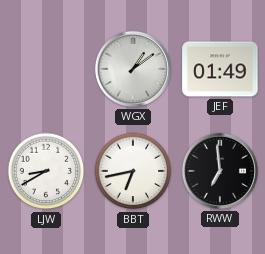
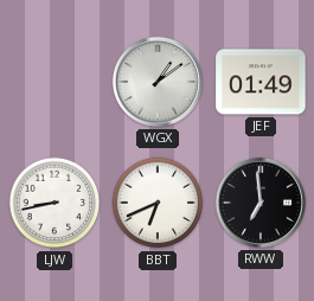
LJW: 8:40 -> 8:43 (55, 203)
BBT: 6:43 -> 6:41 (158, 203)
